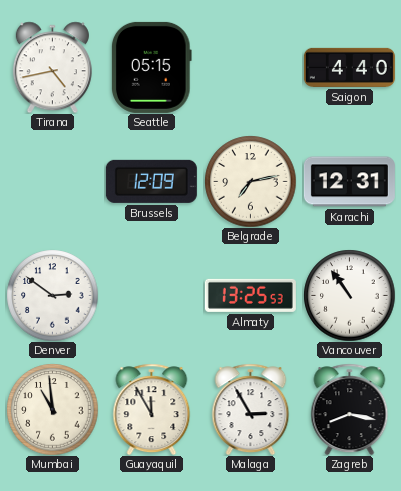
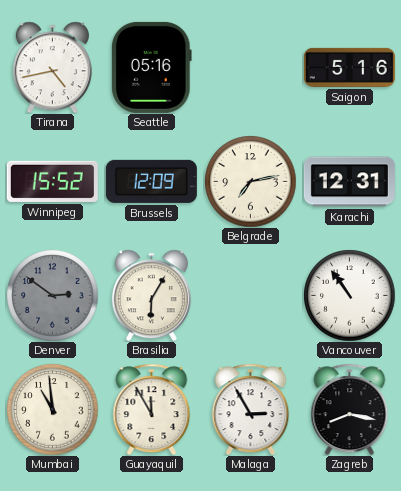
Seattle: 05:15 -> 05:16 (151, 67)
Saigon: 4:40 -> 5:16 (349, 67)
Winnipeg: none -> 15:52 (52, 181)
Denver dial: white -> grey (52, 295)
Brasilia: none -> 6:05 (151, 295)
Almaty: 13:25 -> none (250, 295)
